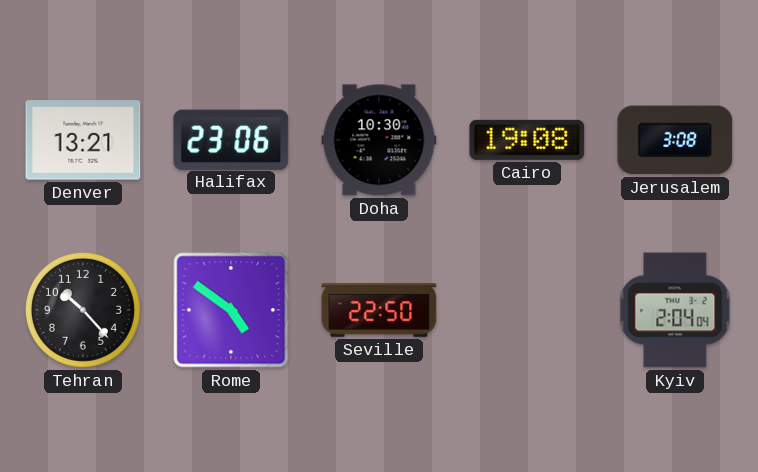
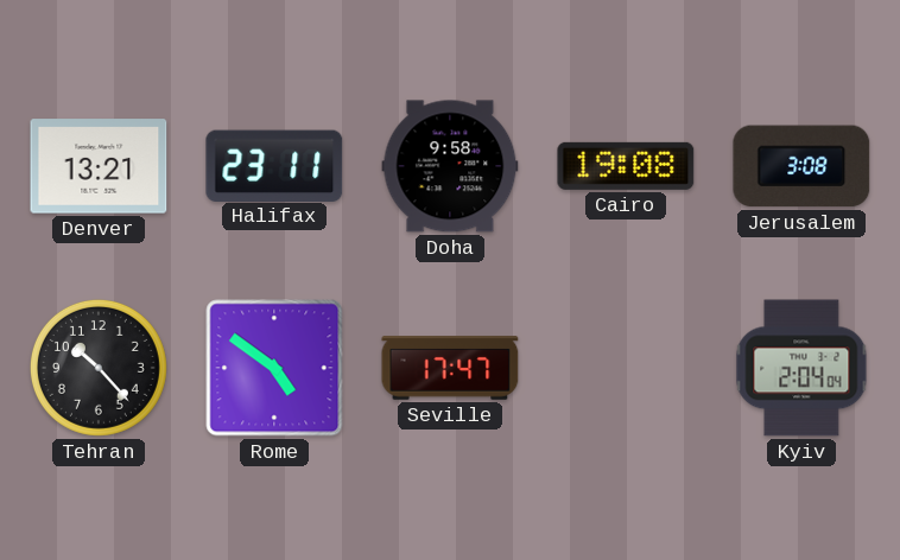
Halifax: 23:06 -> 23:11 (274, 165)
Doha: 10:30 -> 9:58 (450, 166)
Seville: 22:50 -> 17:47 (450, 368)
